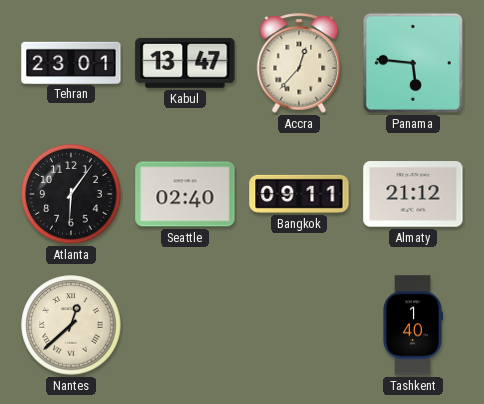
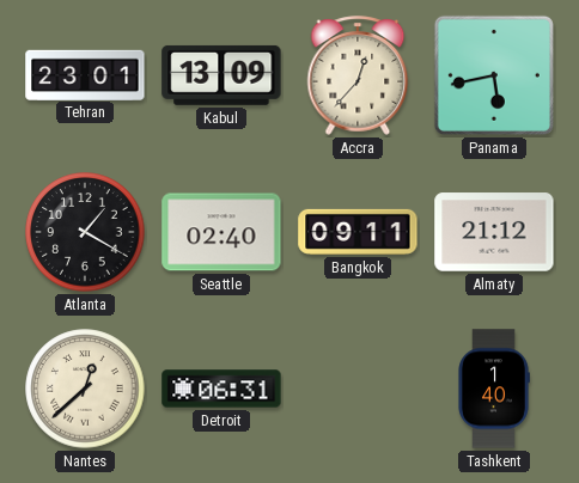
Kabul: 13:47 -> 13:09 (221, 75)
Panama: 5:46 -> 5:43 (494, 75)
Atlanta: 6:06 -> 1:20 (85, 232)
Detroit: none -> 06:31 (221, 389)
